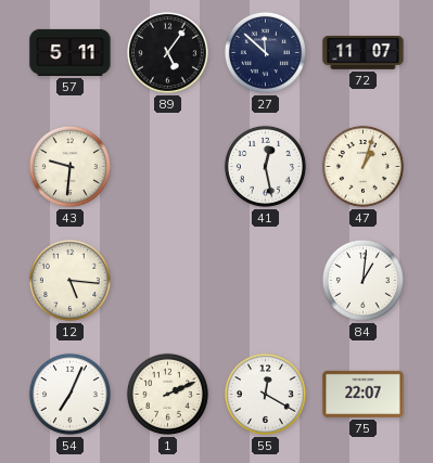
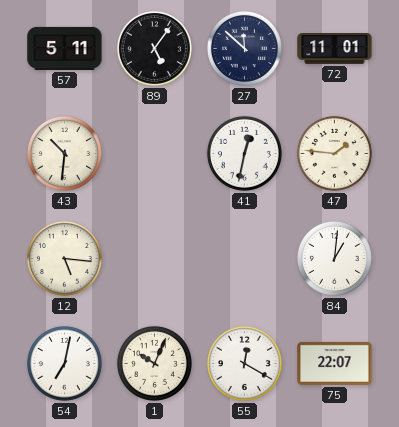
72: 11:07 -> 11:01 (335, 49)
43: 9:31 -> 10:31 (64, 153)
41: 12:28 -> 12:32 (244, 153)
47: 1:03 -> 1:46 (334, 153)
54: 7:04 -> 7:02 (64, 363)
1: 2:11 -> 10:04 (154, 363)
